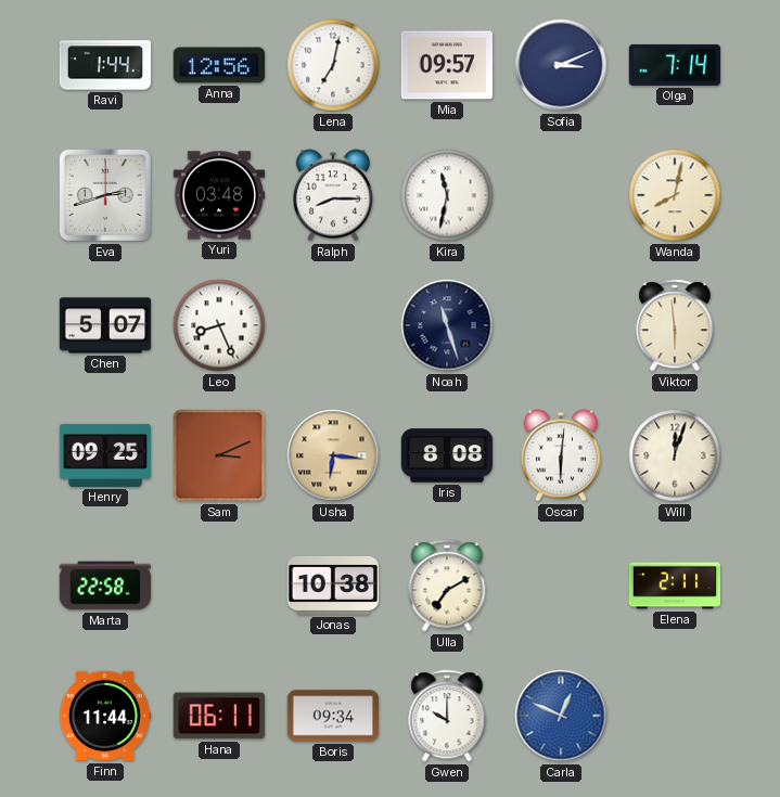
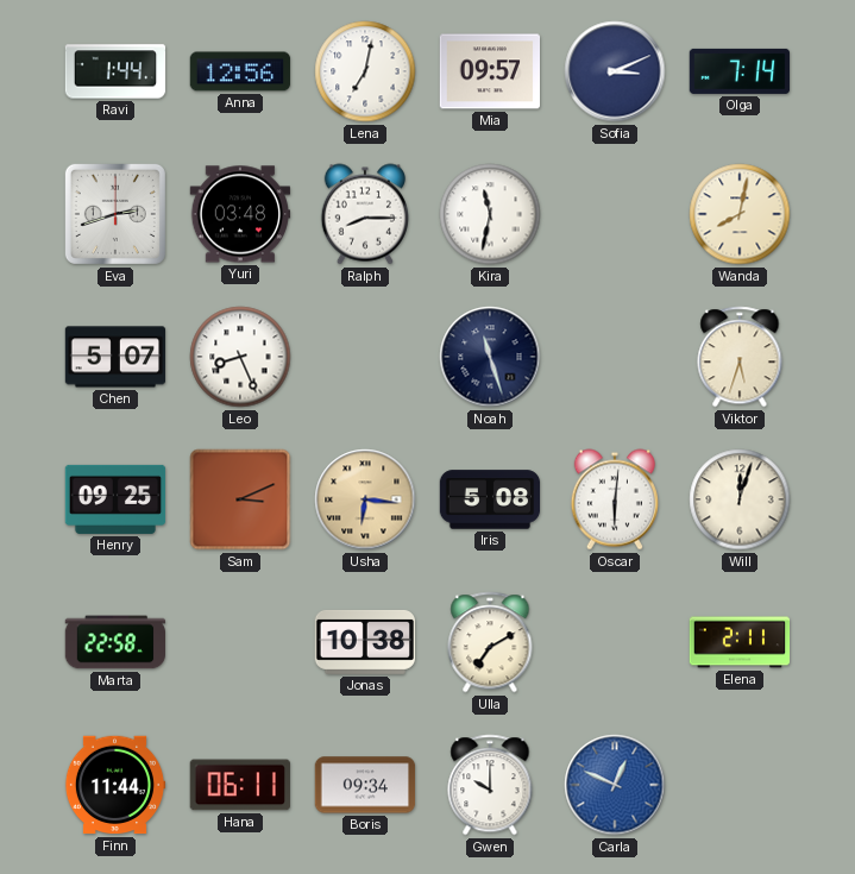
Viktor: 5:59 -> 5:33 (740, 357)
Iris: 8:08 -> 5:08 (490, 499)
